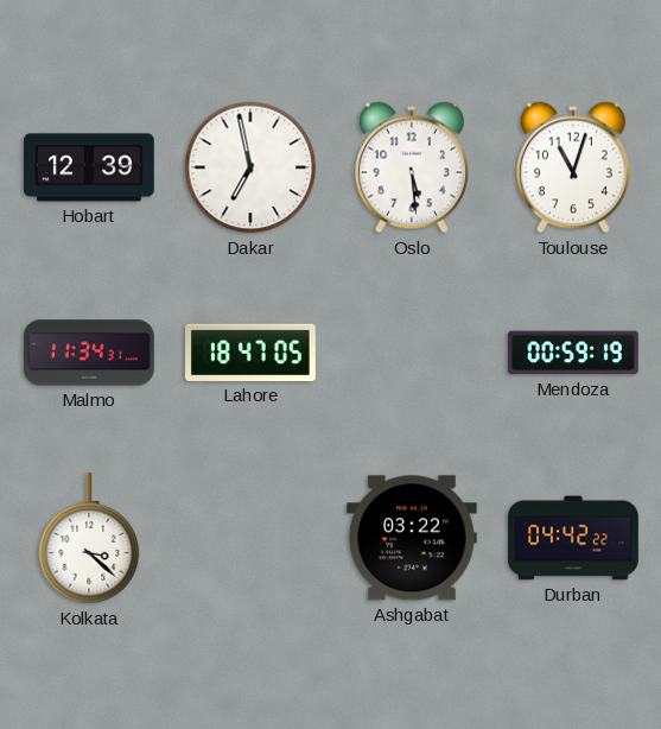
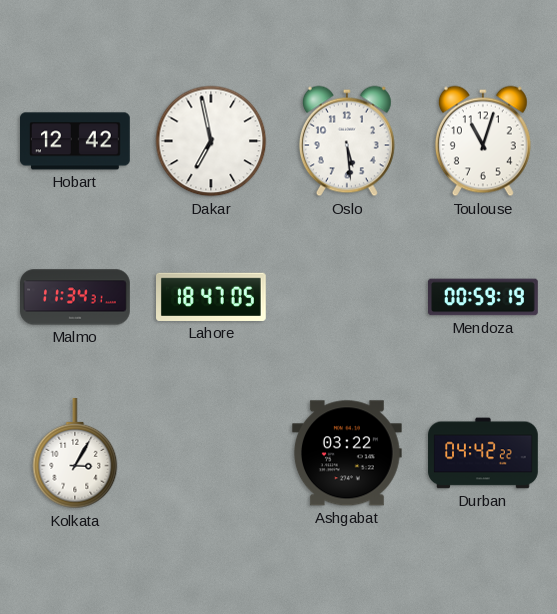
Hobart: 12:39 -> 12:42 (76, 141)
Kolkata: 3:22 -> 3:05 (75, 454)
